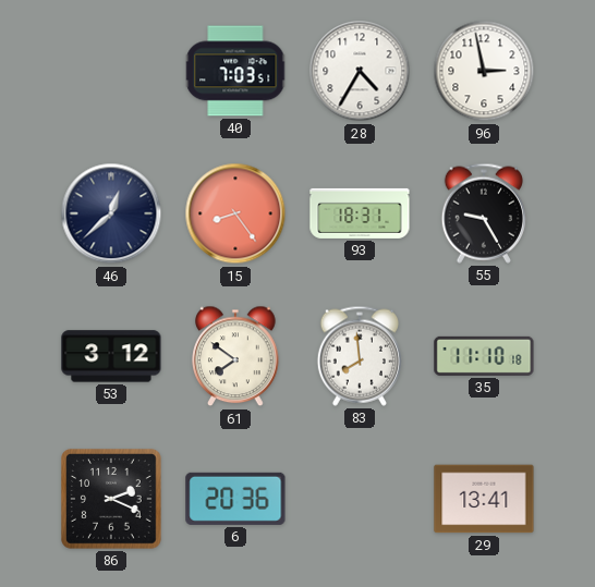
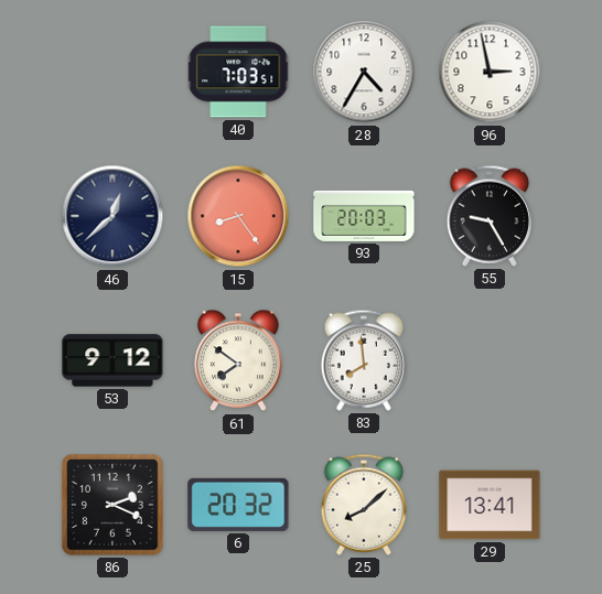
93: 18:31 -> 20:03 (364, 216)
53: 3:12 -> 9:12 (112, 360)
35: 11:10 -> none (484, 356)
6: 20:36 -> 20:32 (238, 505)
25: none -> 8:08 (364, 505)
